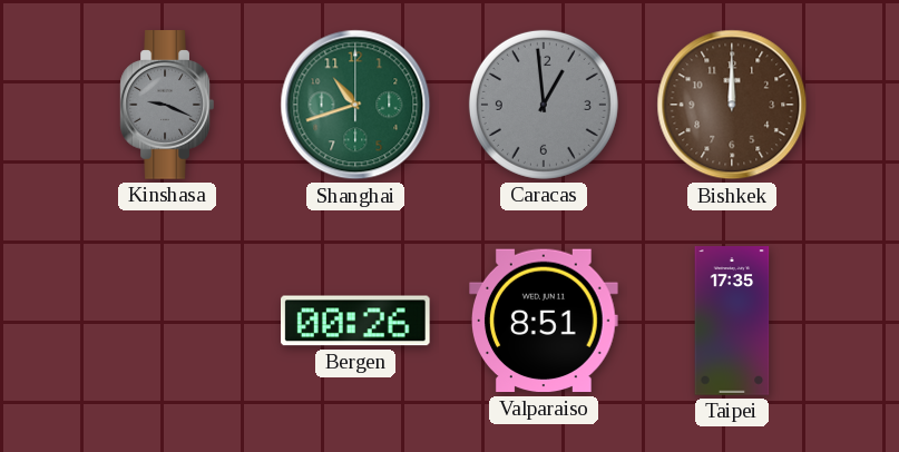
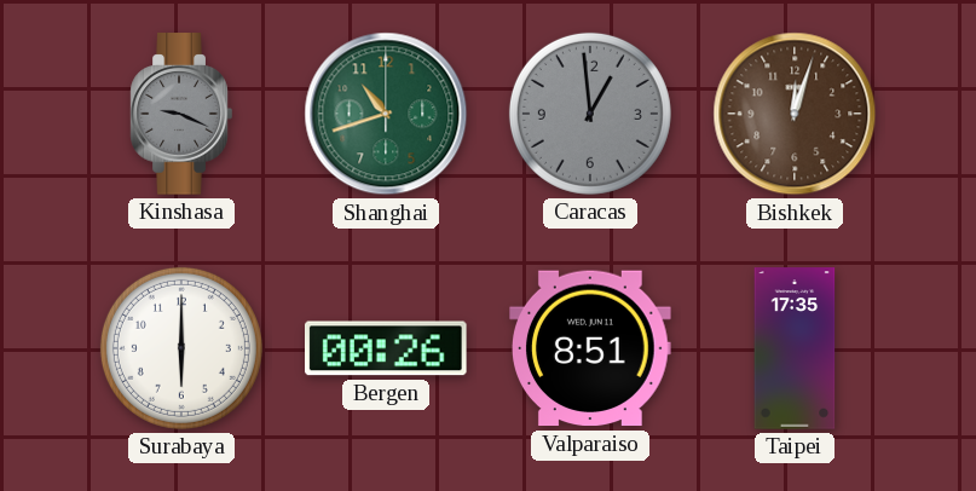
Bishkek: 12:00 -> 12:03 (795, 114)
Surabaya: none -> 6:00 (181, 348)
